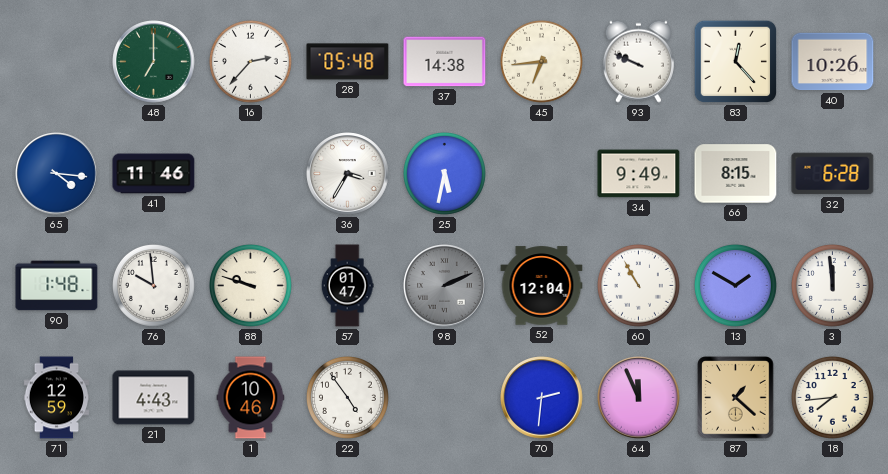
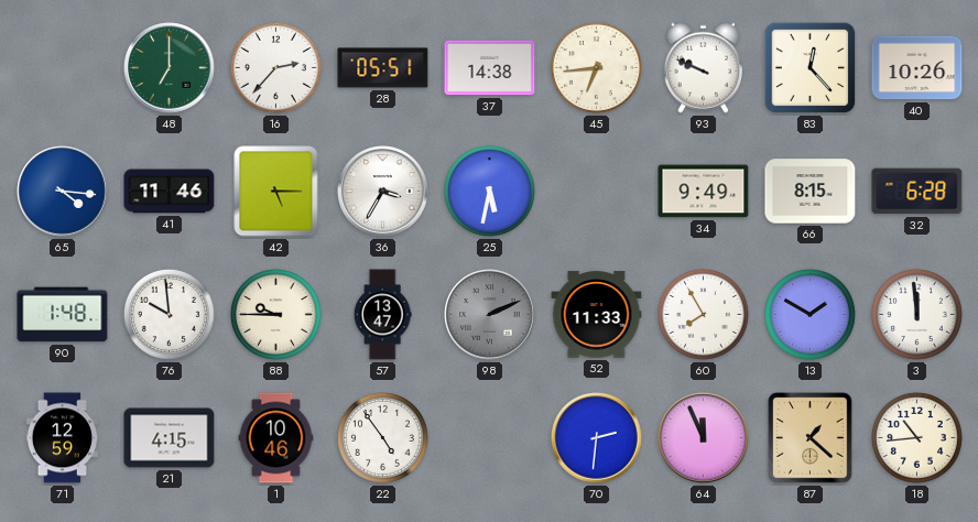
28: 05:48 -> 05:51 (383, 68)
42: none -> 5:15 (276, 192)
88: 9:48 -> 9:45 (275, 314)
57: 01:47 -> 13:47 (382, 315)
52: 12:04 -> 11:33 (597, 315)
60: 10:55 -> 7:55 (703, 314)
21: 4:43 -> 4:15 (170, 438)
18: 7:44 -> 10:44 (916, 437)
